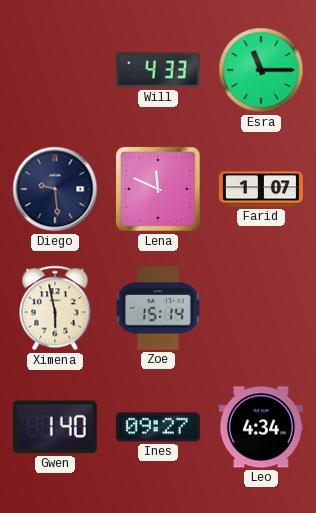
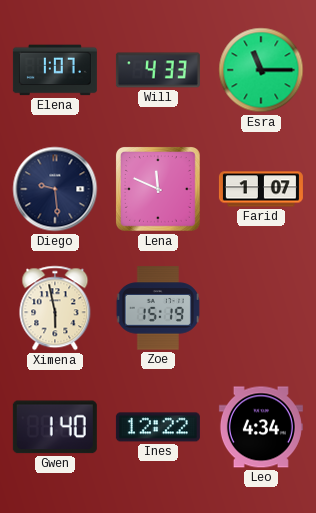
Elena: none -> 1:07 (55, 70)
Zoe: 15:14 -> 15:19 (158, 308)
Ines: 09:27 -> 12:22 (158, 427)
